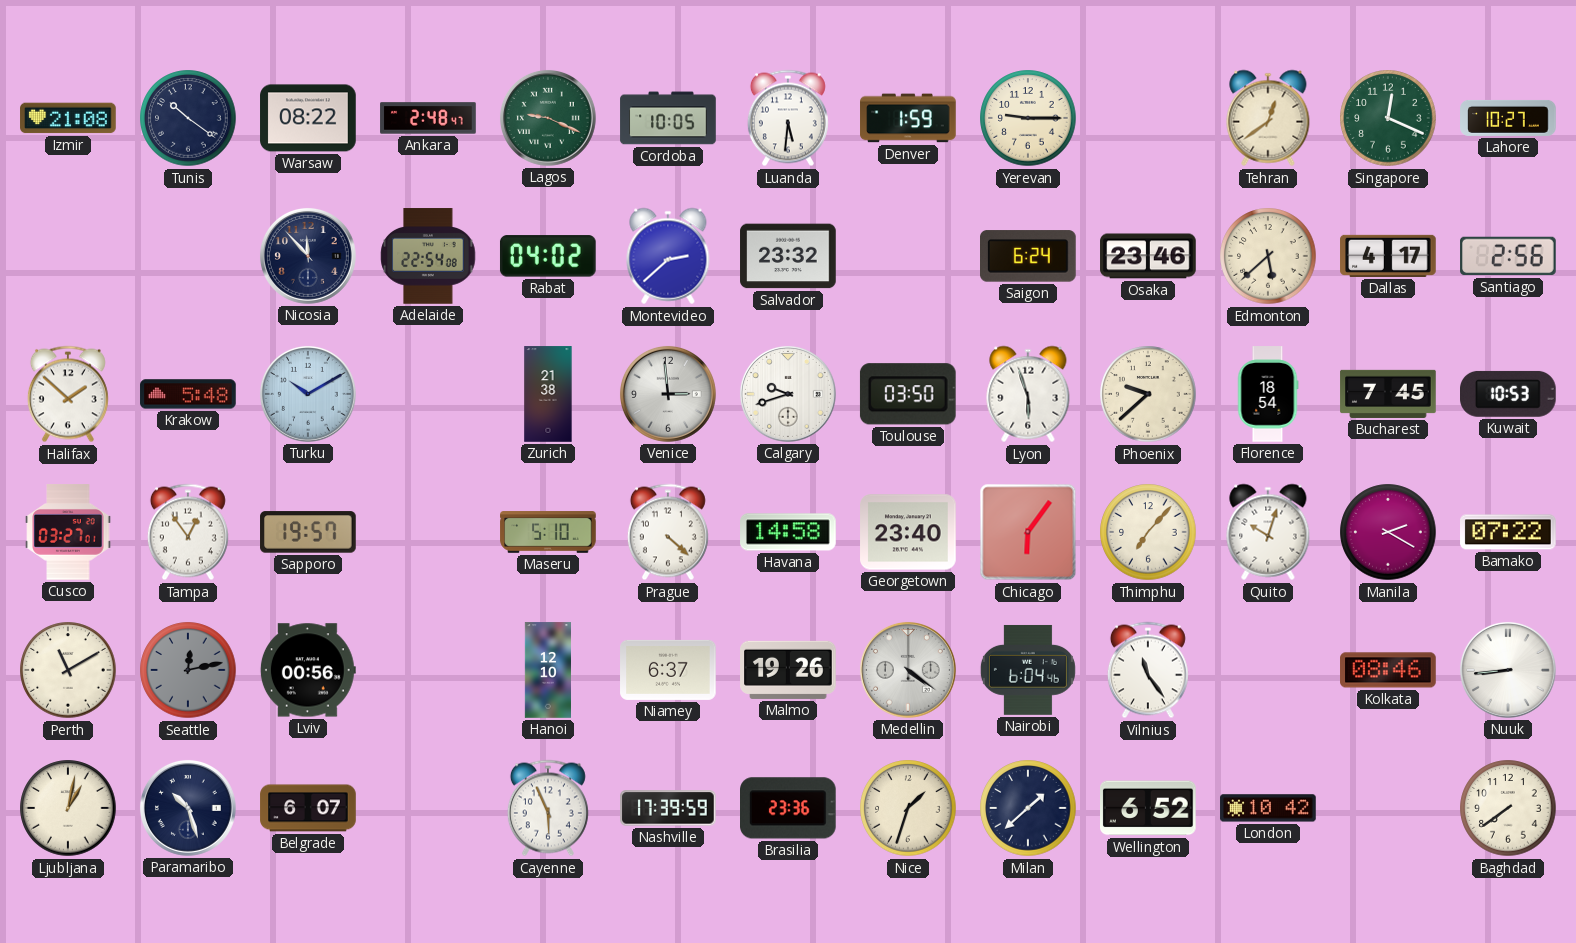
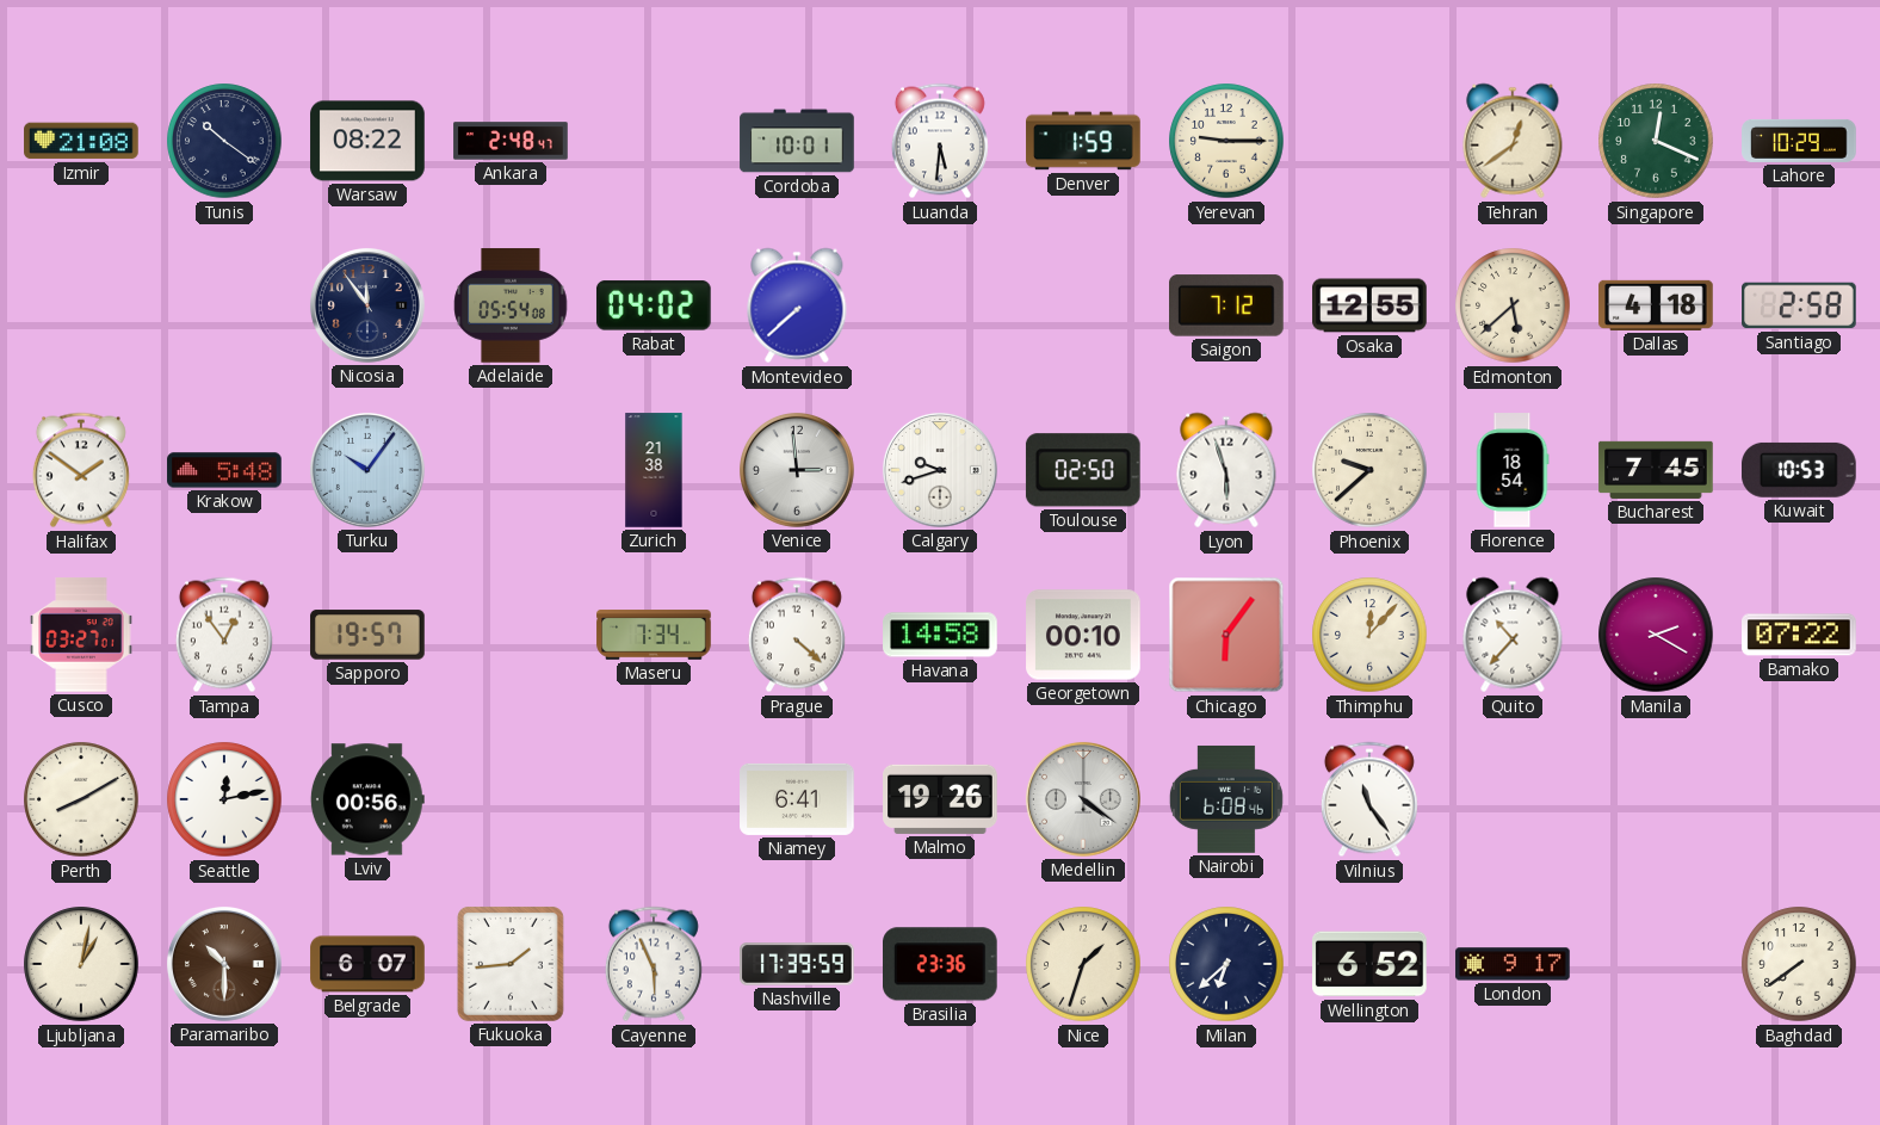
Lagos: 9:19 -> none (548, 118)
Cordoba: 10:05 -> 10:01 (797, 141)
Lahore: 10:27 -> 10:29 (1799, 141)
Nicosia: 11:53 -> 11:54 (367, 305)
Adelaide: 22:54 -> 05:54 (511, 305)
Montevideo: 2:38 -> 7:38 (797, 305)
Salvador: 23:32 -> none (788, 256)
Saigon: 6:24 -> 7:12 (1227, 305)
Osaka: 23:46 -> 12:55 (1369, 305)
Dallas: 4:17 -> 4:18 (1656, 305)
Santiago: 2:56 -> 2:58 (1799, 305)
Halifax: 1:52 -> 1:51 (81, 470)
Turku: 10:10 -> 10:06 (367, 470)
Toulouse: 03:50 -> 02:50 (1083, 470)
Maseru: 5:10 -> 7:34 (654, 635)
Georgetown: 23:40 -> 00:10 (1083, 635)
Thimphu: 7:07 -> 12:07 (1369, 635)
Quito: 10:03 -> 10:37 (1513, 635)
Perth: 11:10 -> 8:10 (81, 799)
Seattle dial: grey -> white (224, 799)
Hanoi: 12:10 -> none (547, 670)
Niamey: 6:37 -> 6:41 (797, 799)
Nairobi: 6:04 -> 6:08 (1226, 799)
Kolkata: 08:46 -> none (1388, 670)
Nuuk: 8:44 -> none (1508, 670)
Paramaribo: 10:27 -> 10:30 (224, 964)
Paramaribo dial: navy -> brown (224, 964)
Fukuoka: none -> 1:44 (511, 964)
Milan: 1:38 -> 6:38 (1226, 964)
London: 10:42 -> 9:17 (1513, 964)
